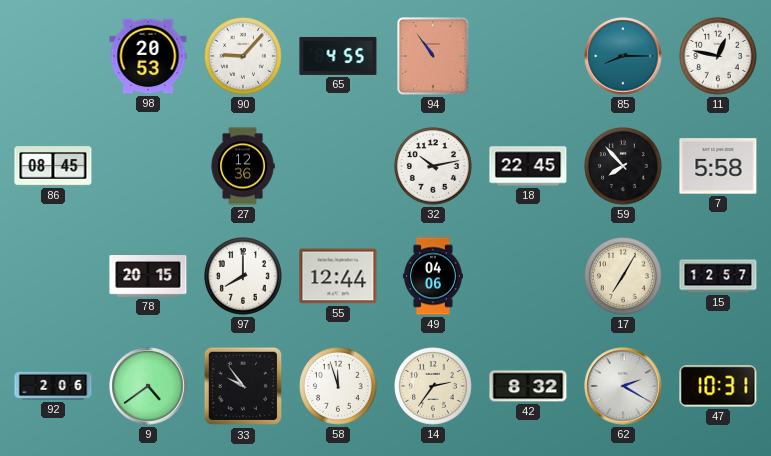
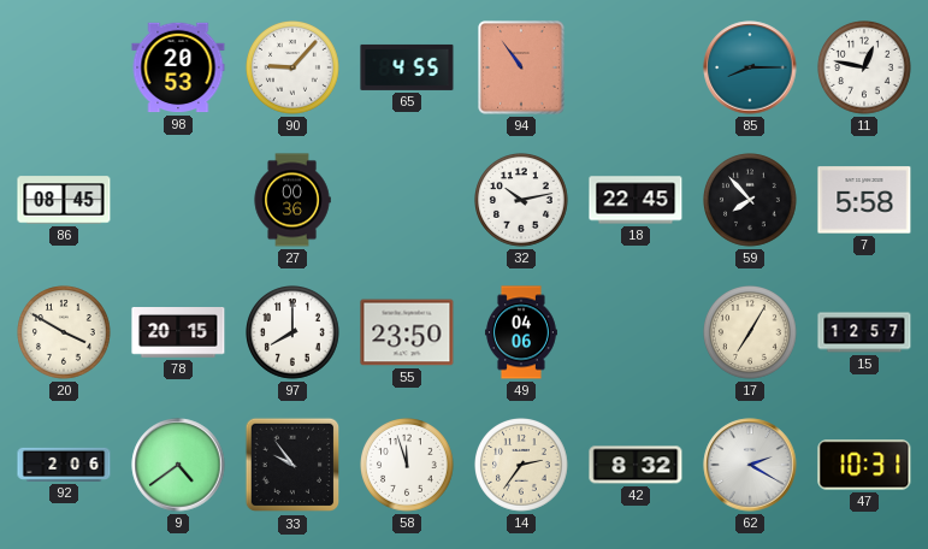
27: 12:36 -> 00:36 (292, 200)
20: none -> 3:50 (65, 333)
55: 12:44 -> 23:50 (407, 332)
